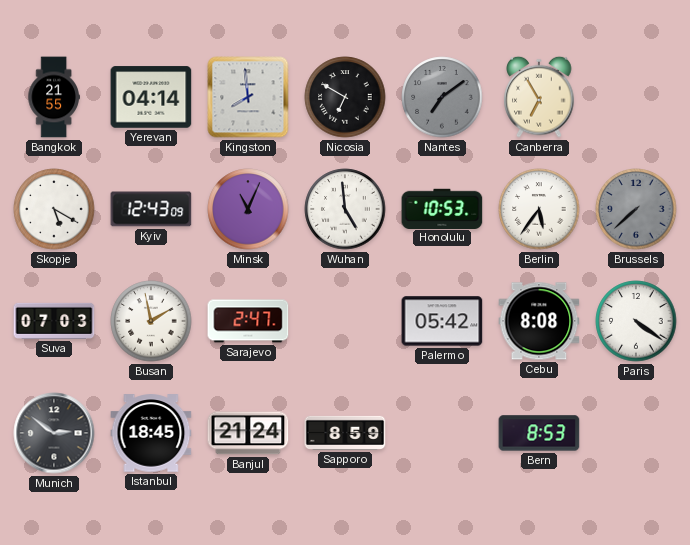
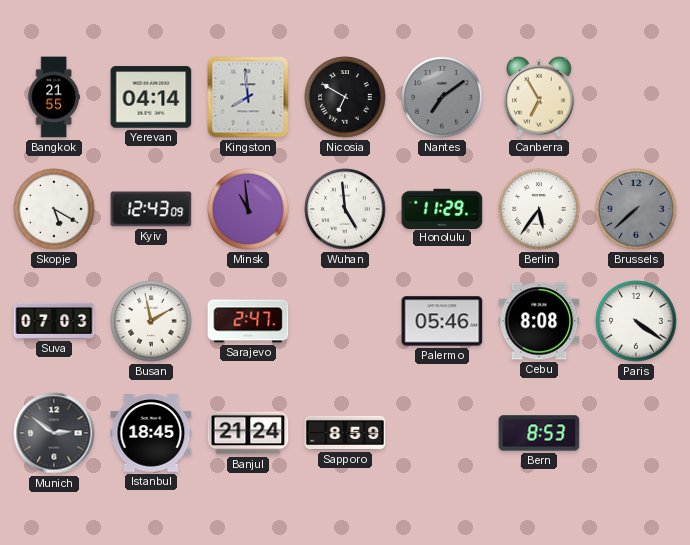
Minsk: 11:04 -> 10:59 (248, 209)
Honolulu: 10:53 -> 11:29 (442, 208)
Palermo: 05:42 -> 05:46 (442, 321)
